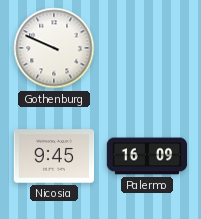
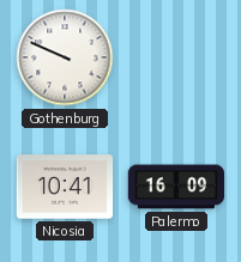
Nicosia: 9:45 -> 10:41 (65, 187)
